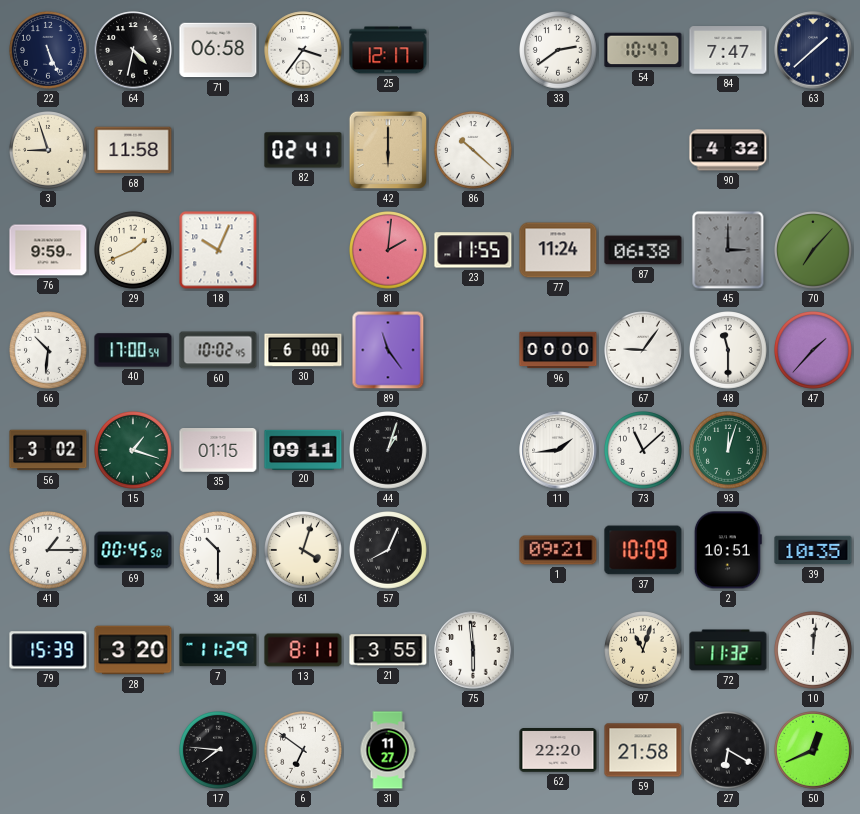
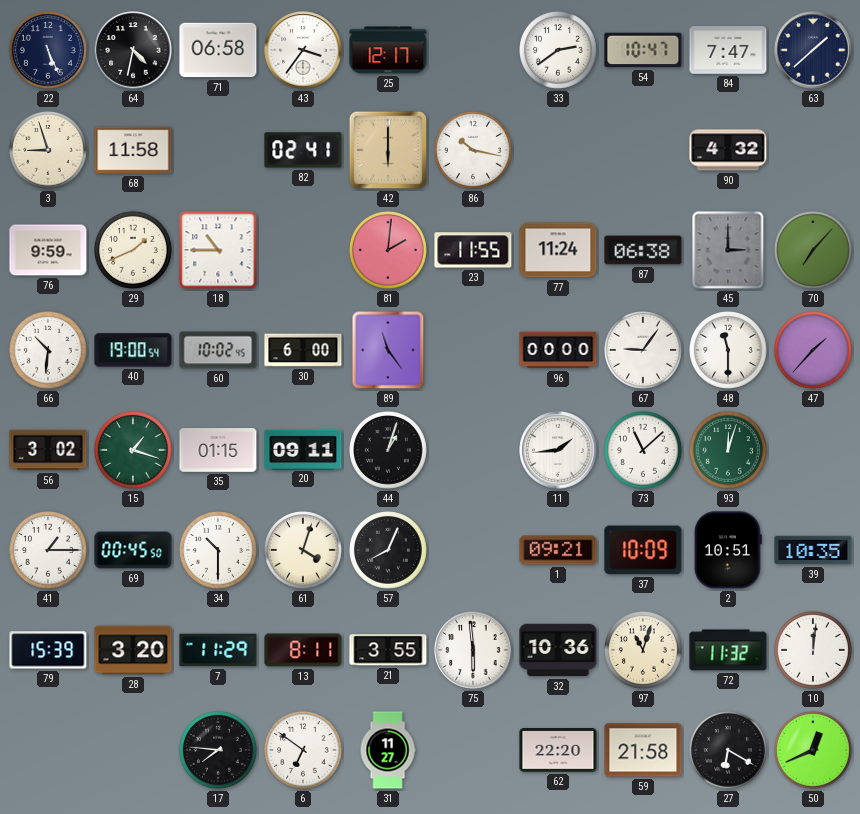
86: 10:22 -> 10:17 (474, 151)
18: 10:04 -> 10:45 (218, 250)
40: 17:00 -> 19:00 (133, 350)
32: none -> 10:36 (558, 650)
